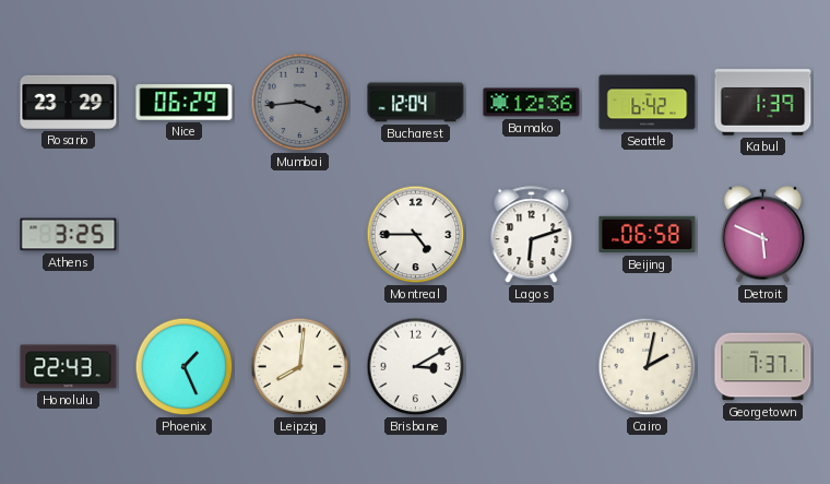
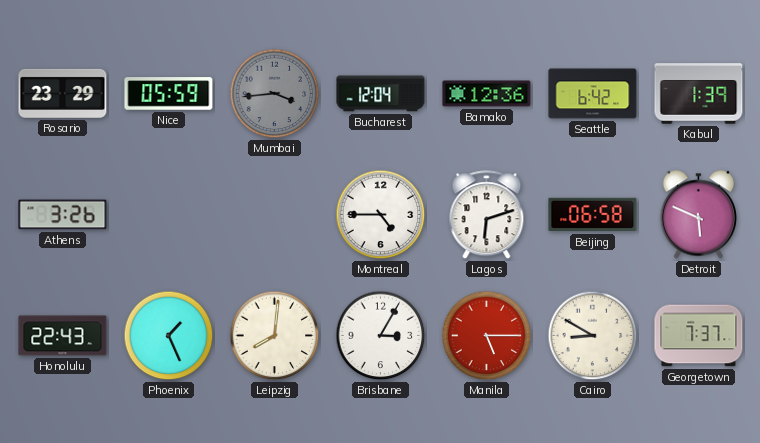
Nice: 06:29 -> 05:59 (169, 94)
Athens: 3:25 -> 3:26 (63, 215)
Brisbane: 3:10 -> 3:05 (381, 336)
Manila: none -> 5:15 (487, 336)
Cairo: 2:02 -> 8:50 (593, 336)
